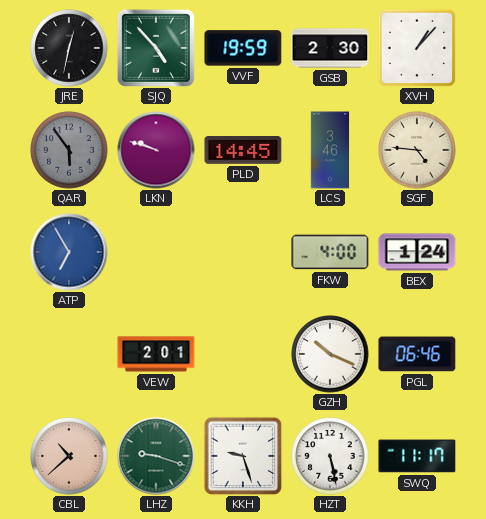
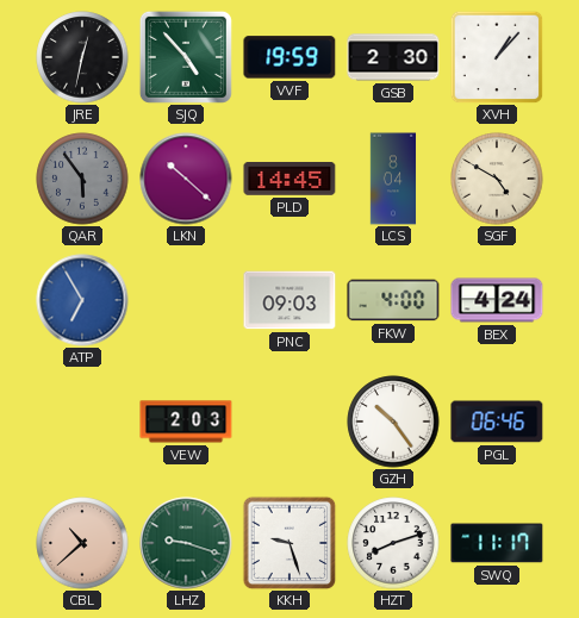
LKN: 9:48 -> 10:22 (186, 179)
LCS: 3:46 -> 8:04 (393, 179)
SGF: 4:46 -> 4:50 (497, 179)
PNC: none -> 09:03 (289, 300)
BEX: 1:24 -> 4:24 (497, 300)
VEW: 2:01 -> 2:03 (186, 422)
GZH: 10:19 -> 10:24 (393, 422)
HZT: 5:28 -> 8:12 (393, 543)
